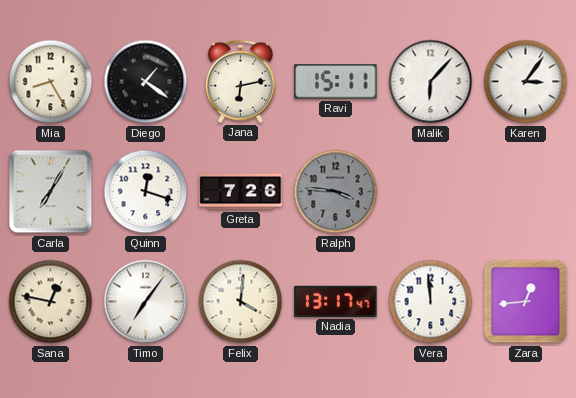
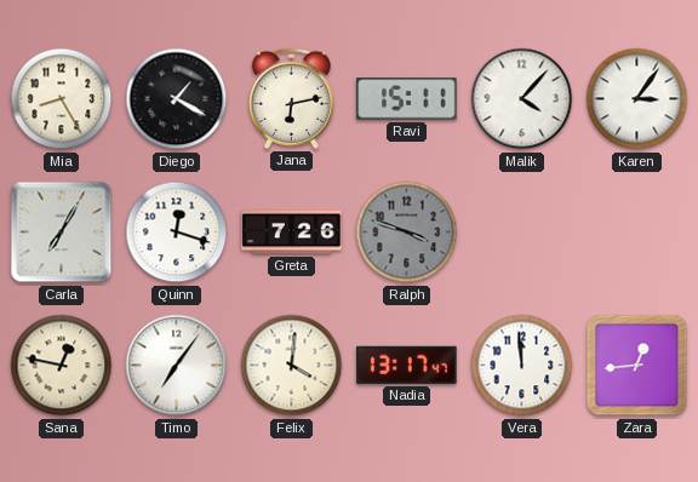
Diego: 1:21 -> 1:20 (177, 99)
Malik: 6:07 -> 4:07 (522, 99)
Ralph: 3:46 -> 3:48 (407, 233)
